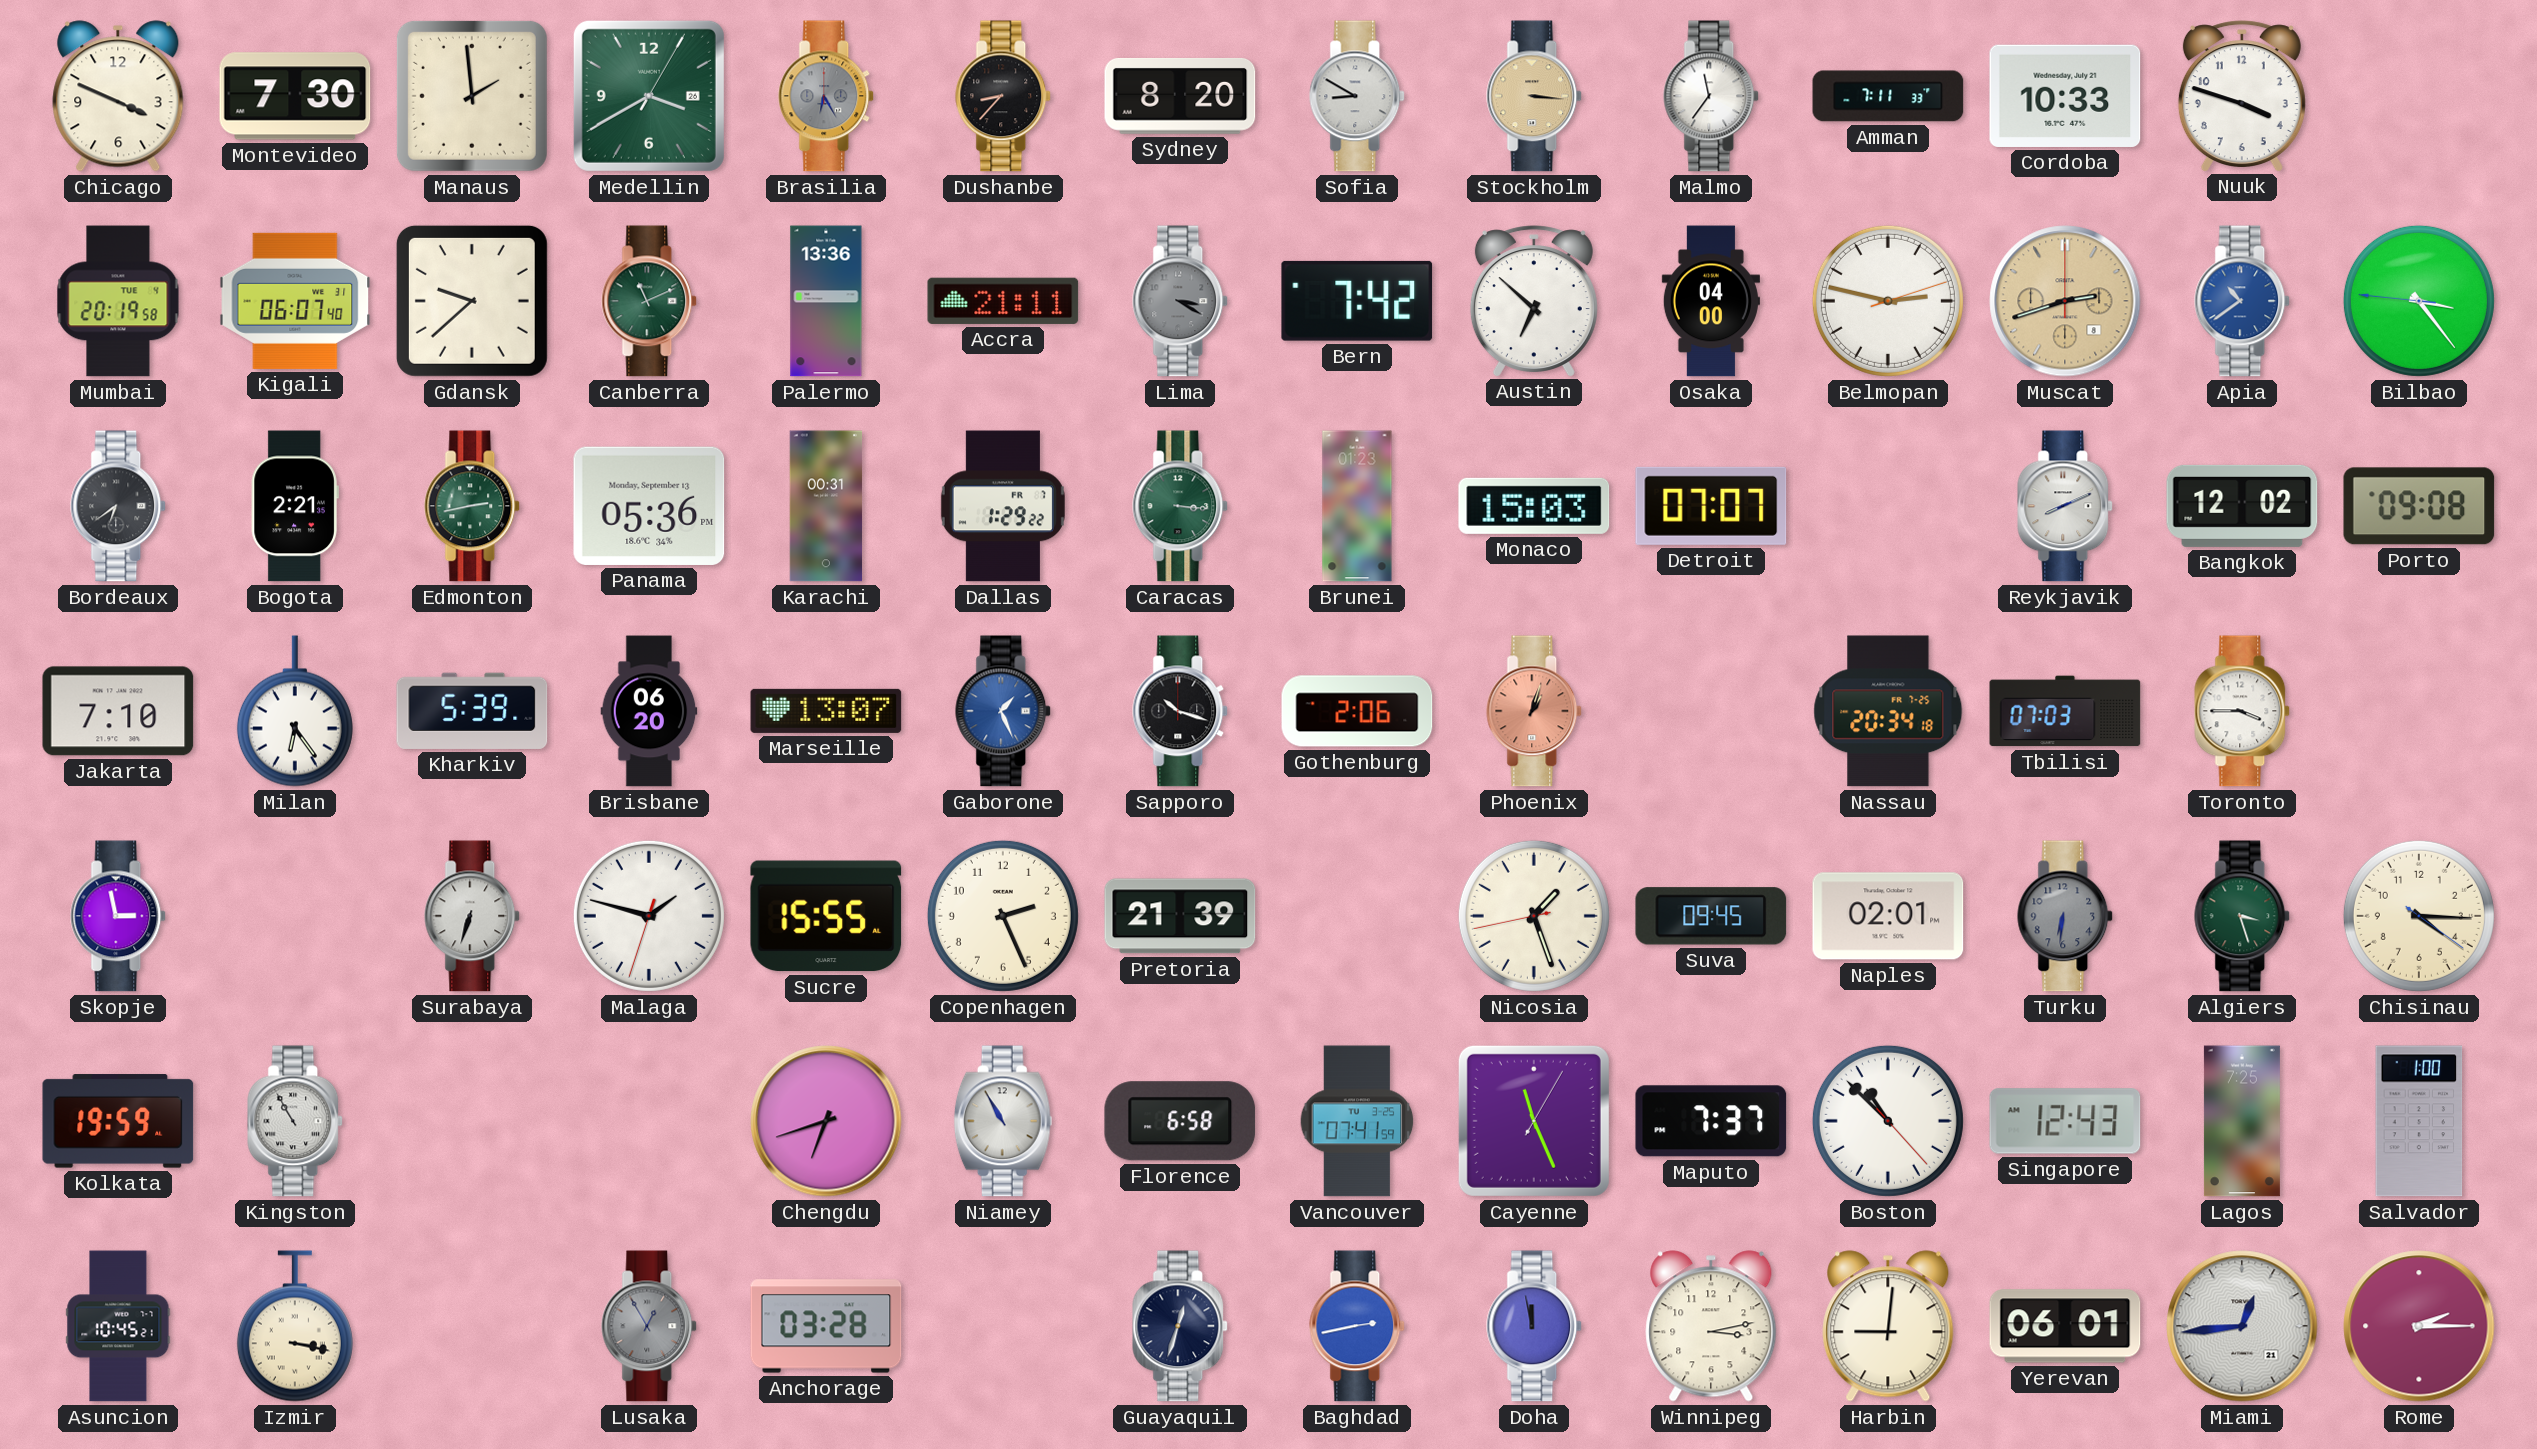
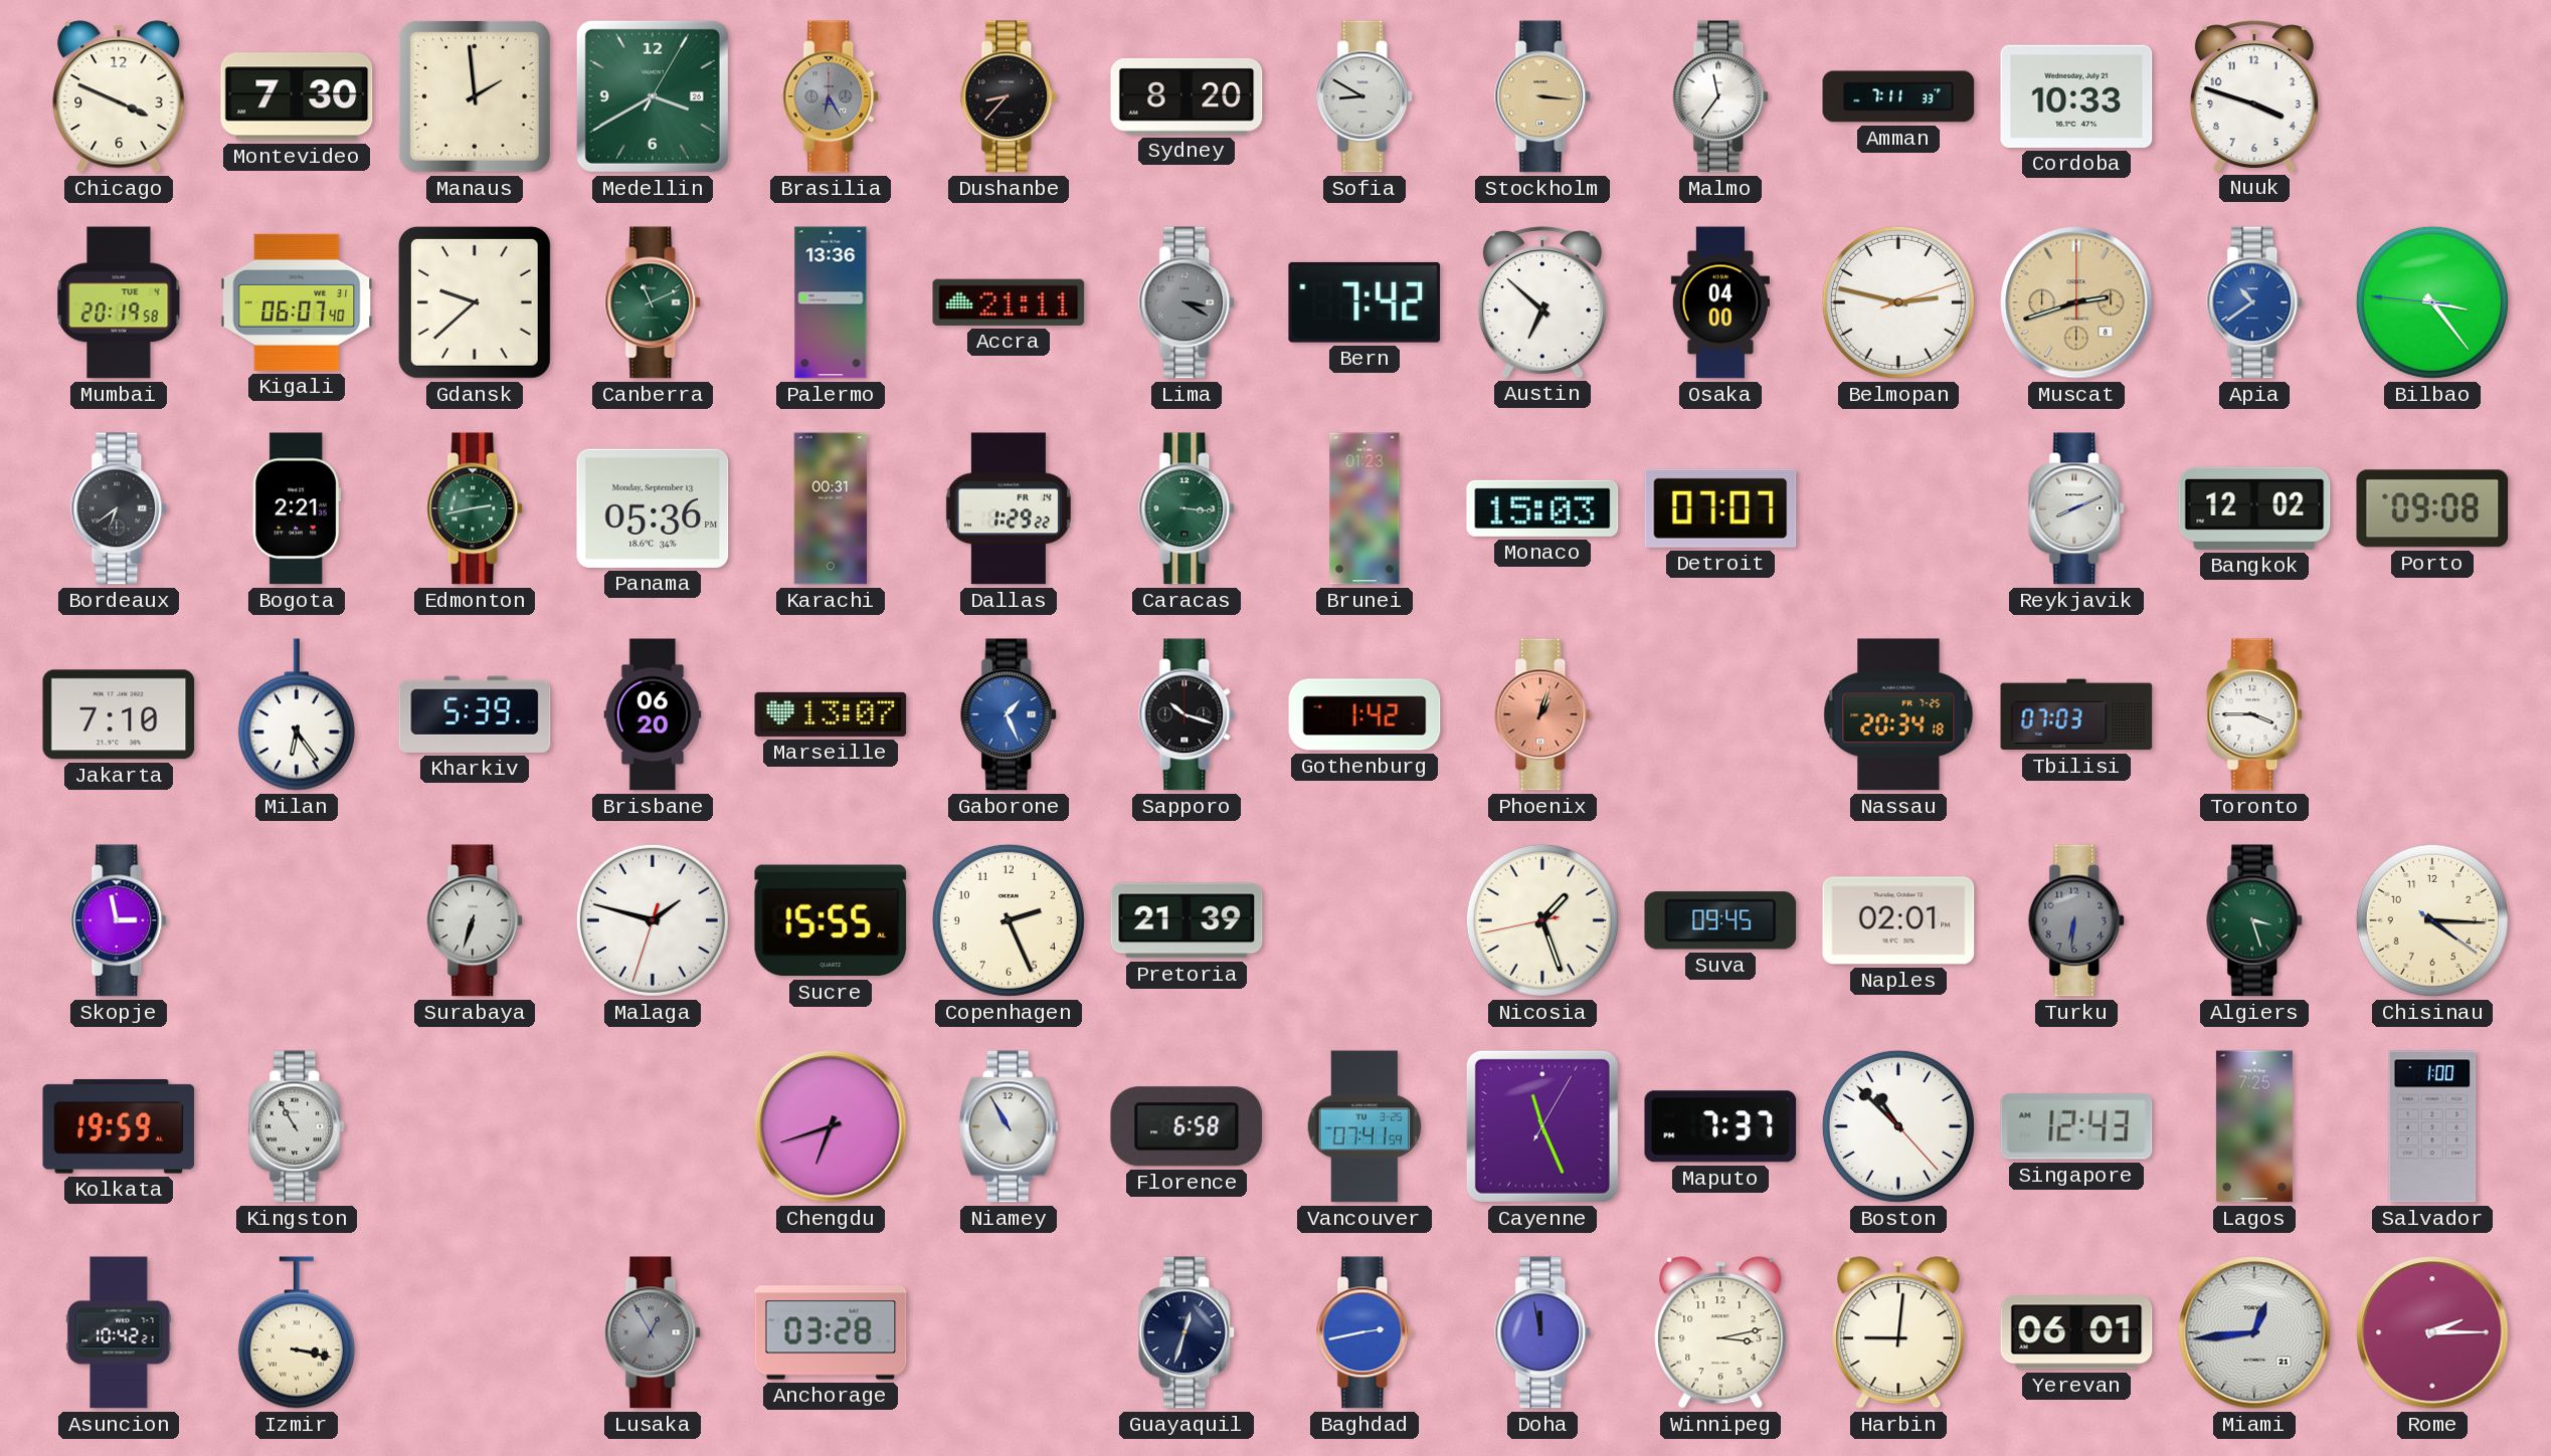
Dallas date: FR 7 -> FR 14 (1009, 508)
Gothenburg: 2:06 -> 1:42 (1364, 714)
Asuncion: 10:45 -> 10:42 (119, 1332)
